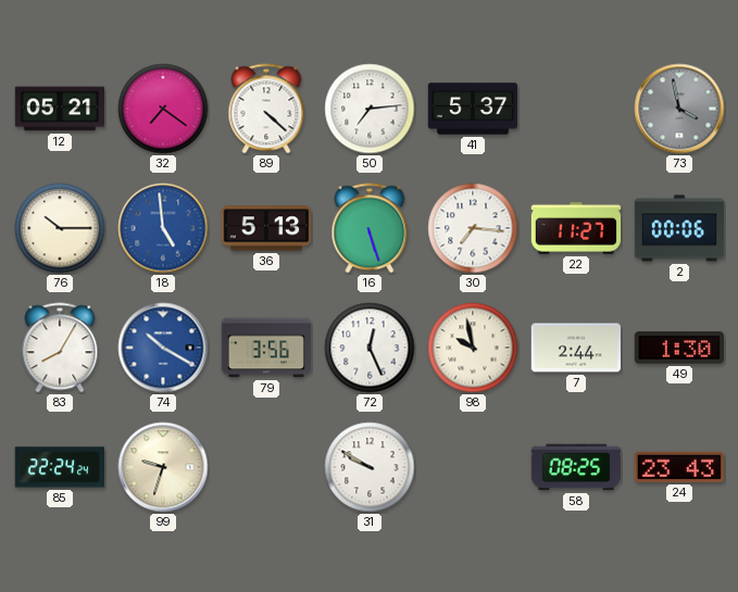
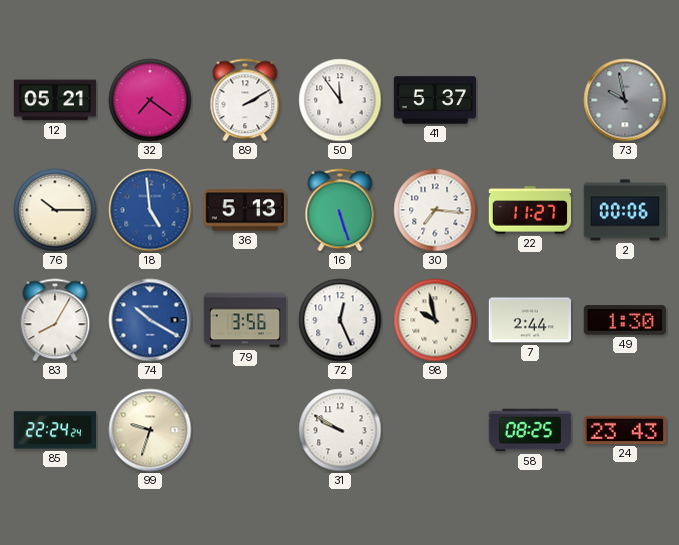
89: 4:22 -> 2:10 (245, 100)
50: 7:14 -> 11:54 (340, 100)
73: 3:58 -> 9:58 (625, 100)
